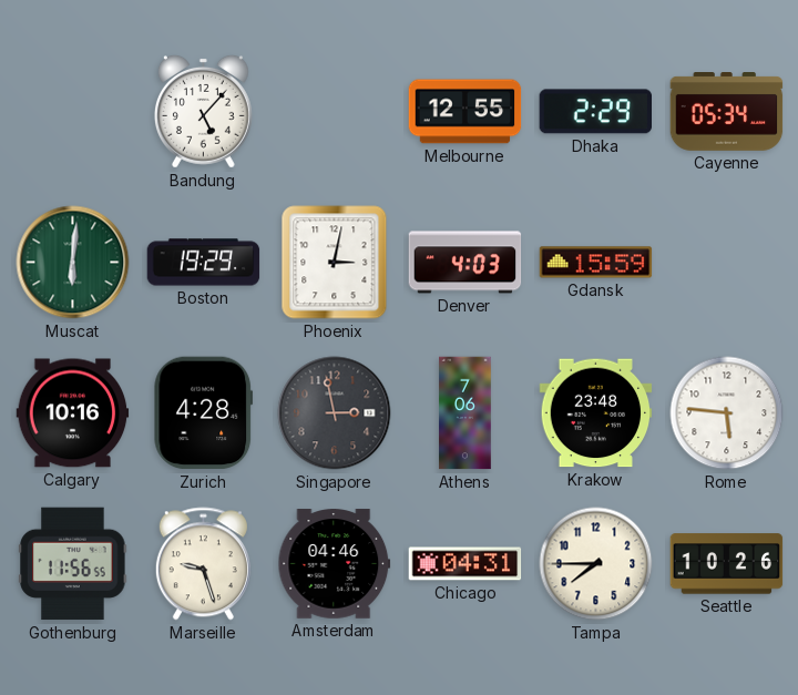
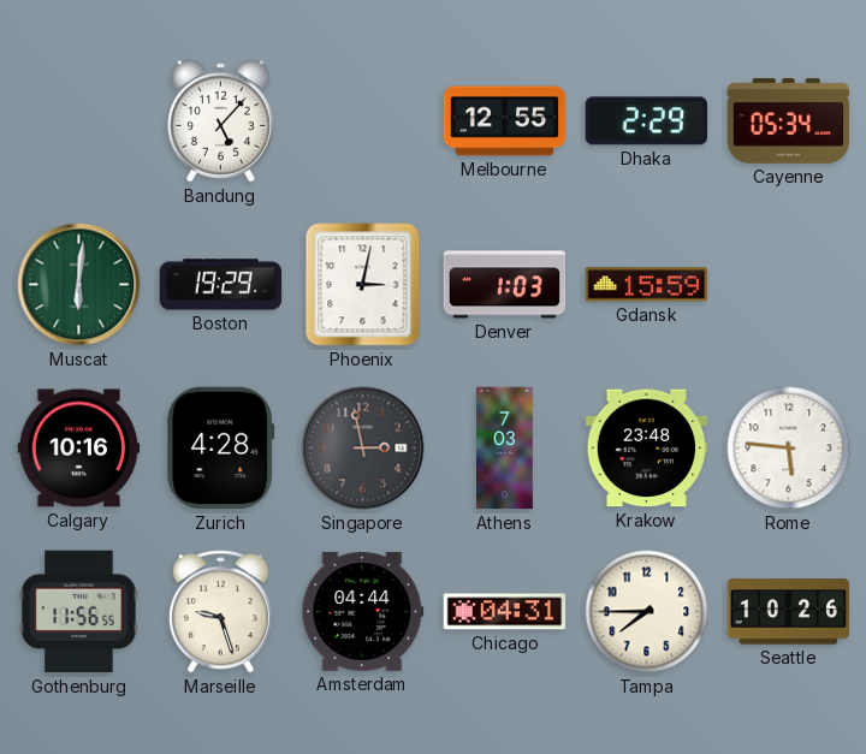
Denver: 4:03 -> 1:03 (505, 285)
Athens: 7:06 -> 7:03 (505, 449)
Amsterdam: 04:46 -> 04:44 (363, 612)
